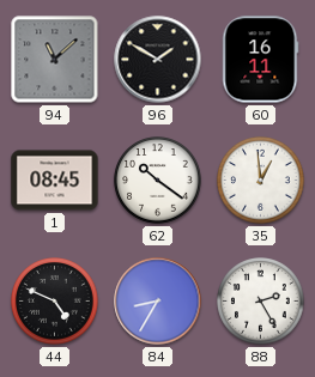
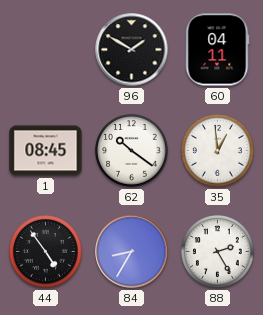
94: 11:08 -> none (55, 60)
60: 16:11 -> 04:11 (218, 50)
44: 4:49 -> 4:54 (46, 252)
